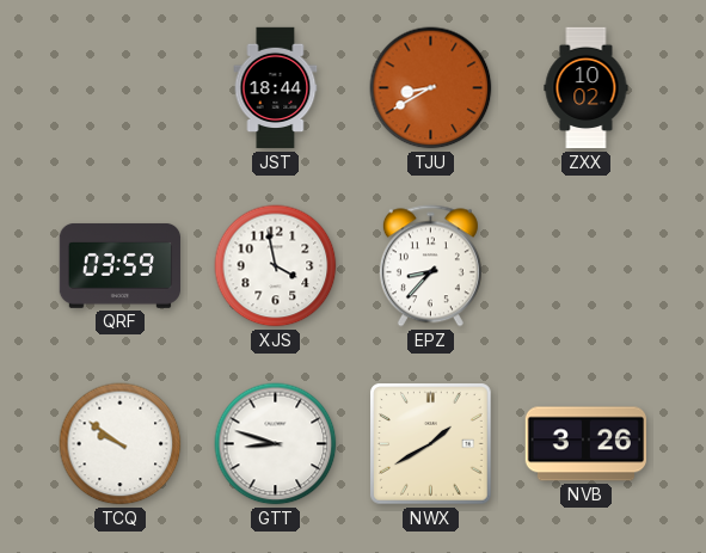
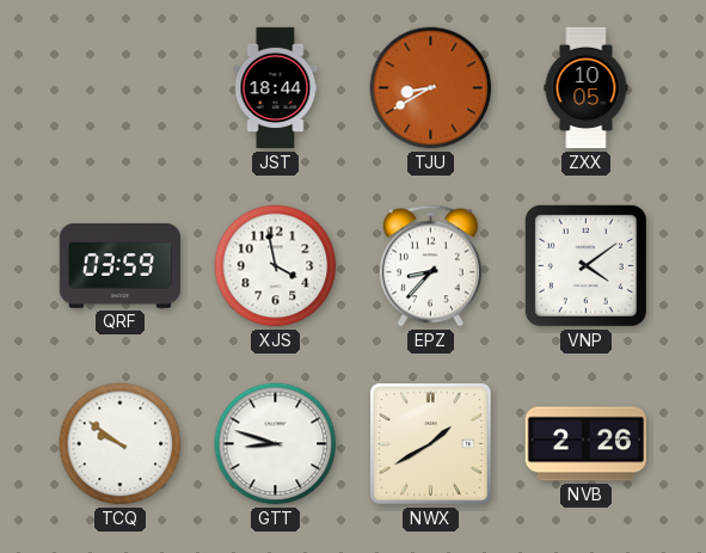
ZXX: 10:02 -> 10:05 (587, 88)
VNP: none -> 4:09 (585, 265)
NVB: 3:26 -> 2:26 (585, 444)
